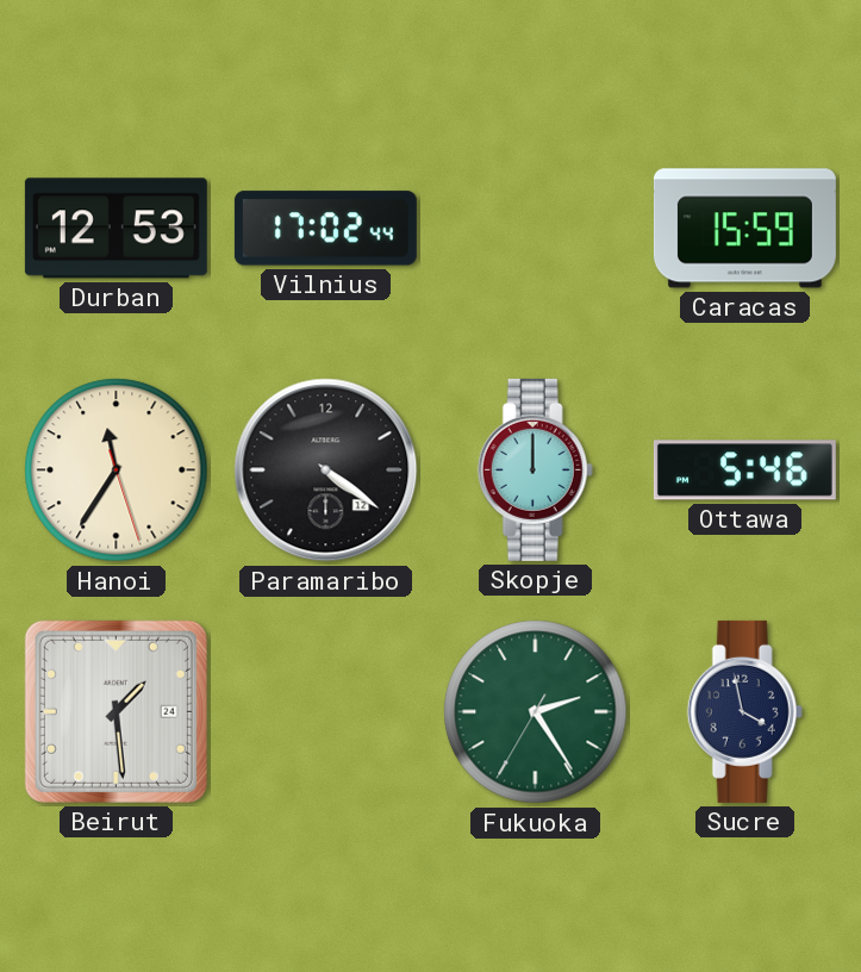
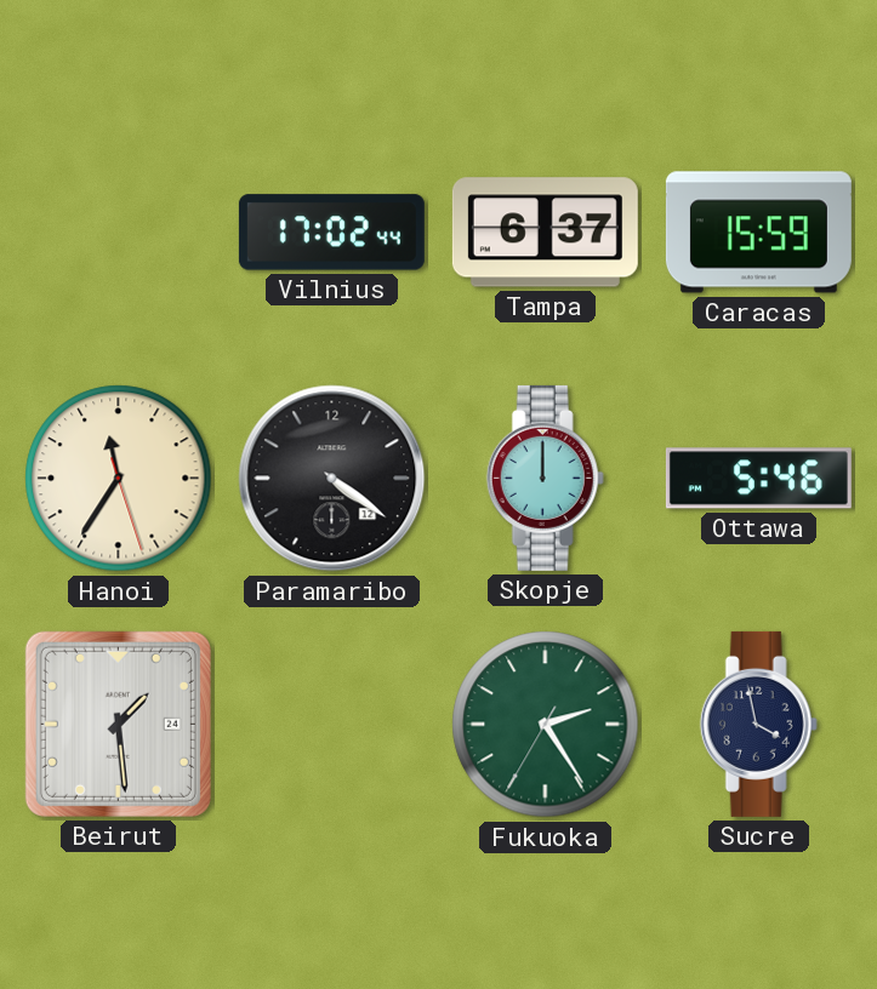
Durban: 12:53 -> none (116, 229)
Tampa: none -> 6:37 (545, 233)
